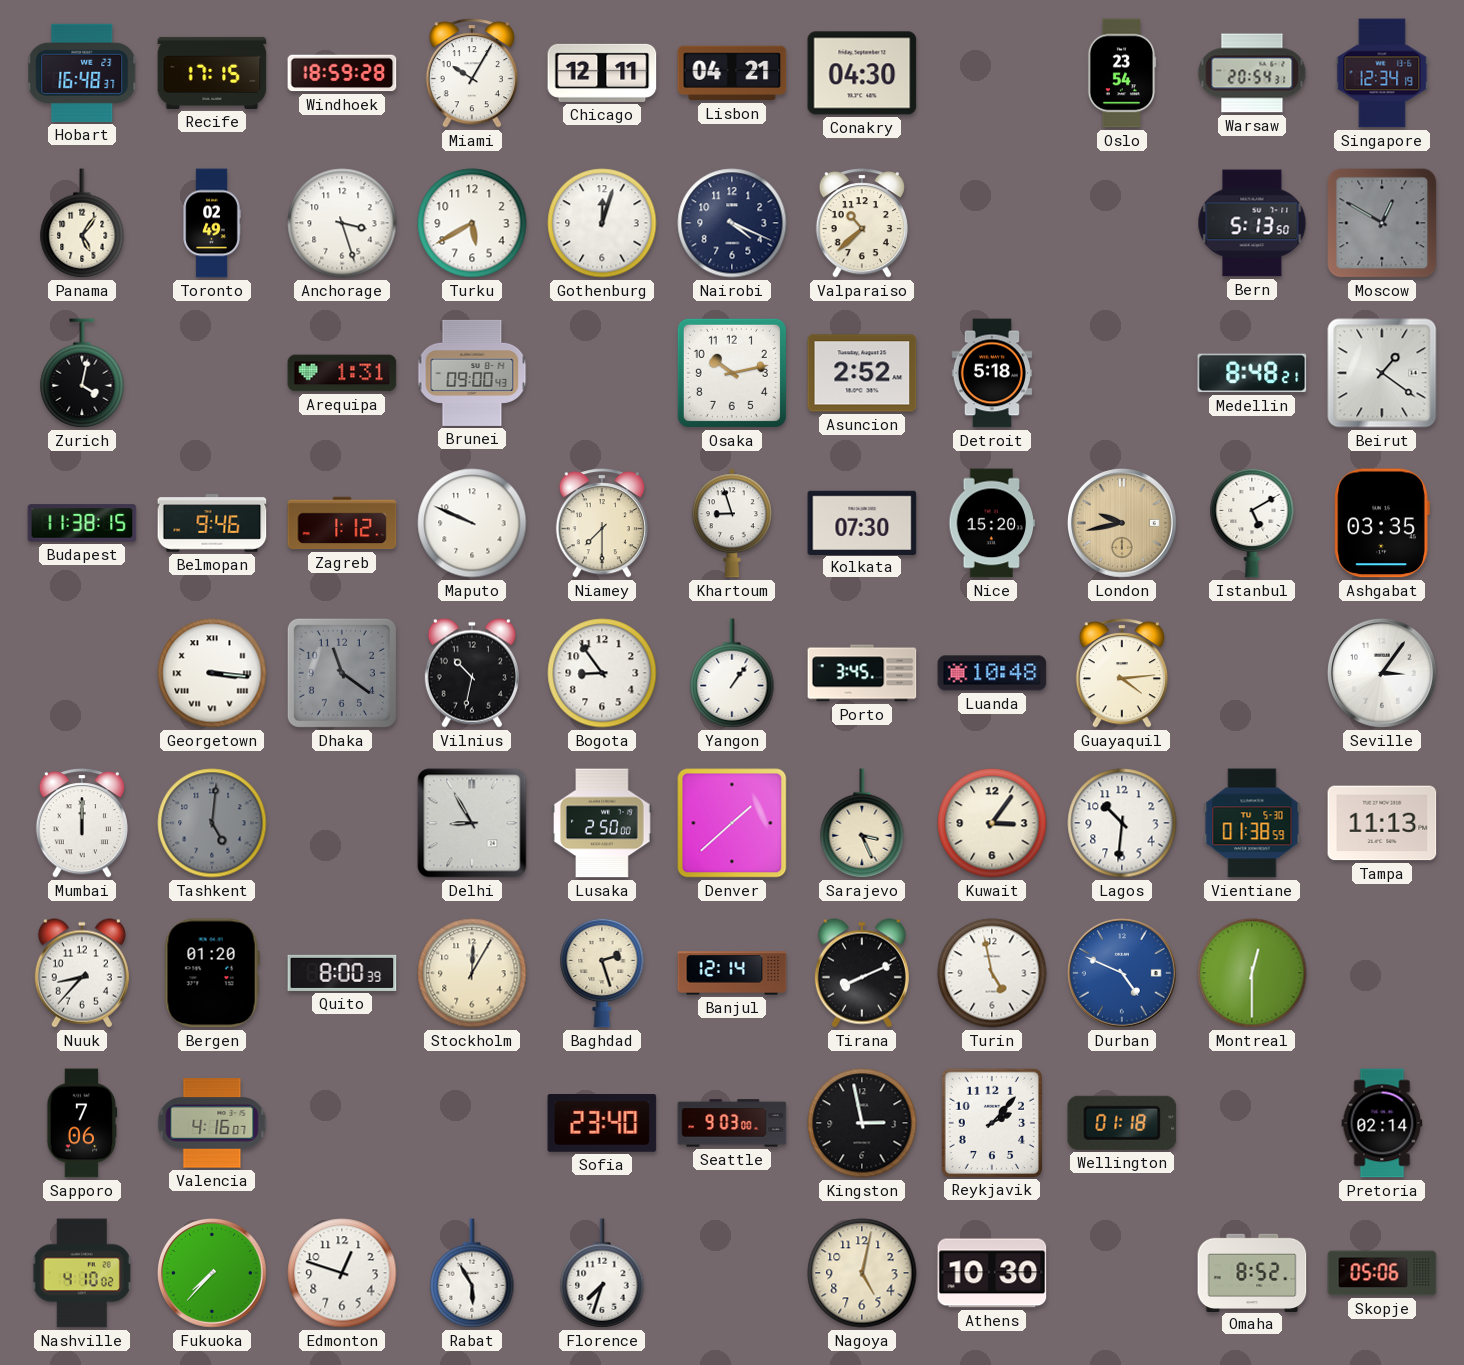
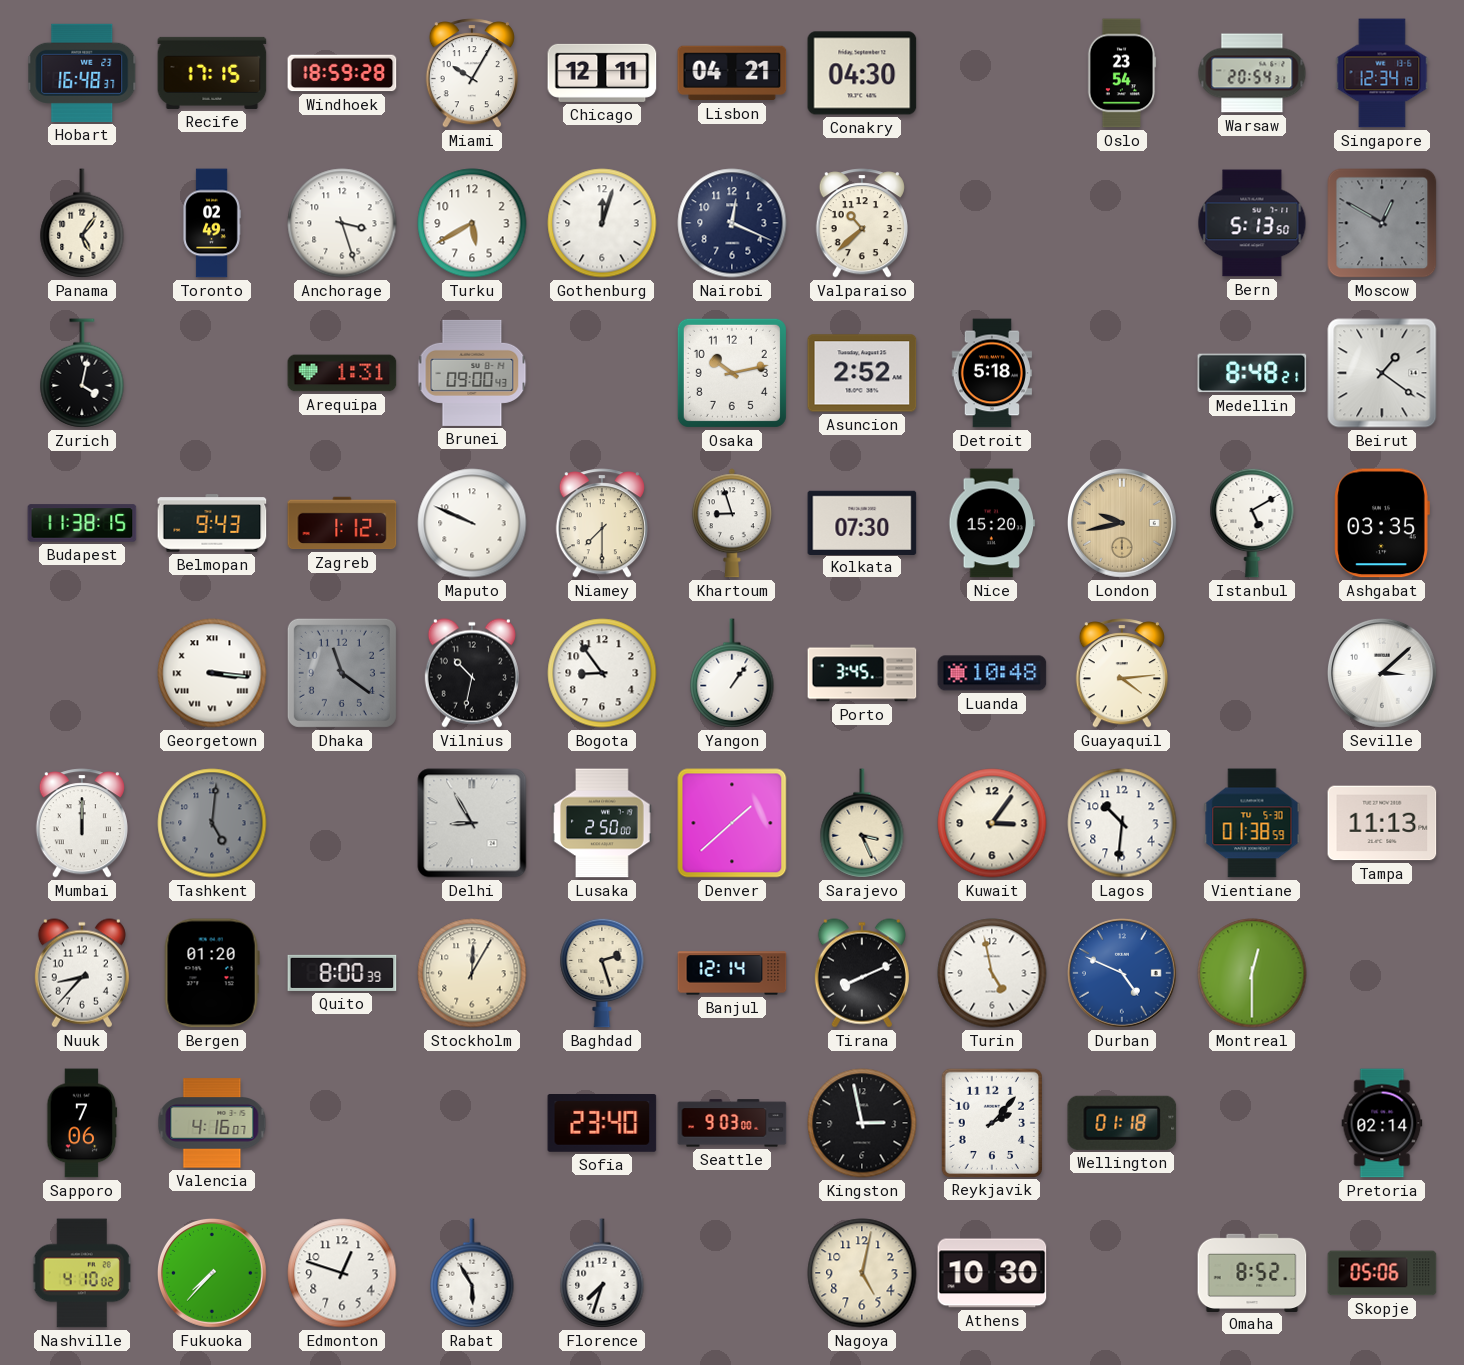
Nairobi: 4:19 -> 12:19 (732, 223)
Belmopan: 9:46 -> 9:43 (212, 523)
Seville: 3:06 -> 3:08 (1383, 674)
